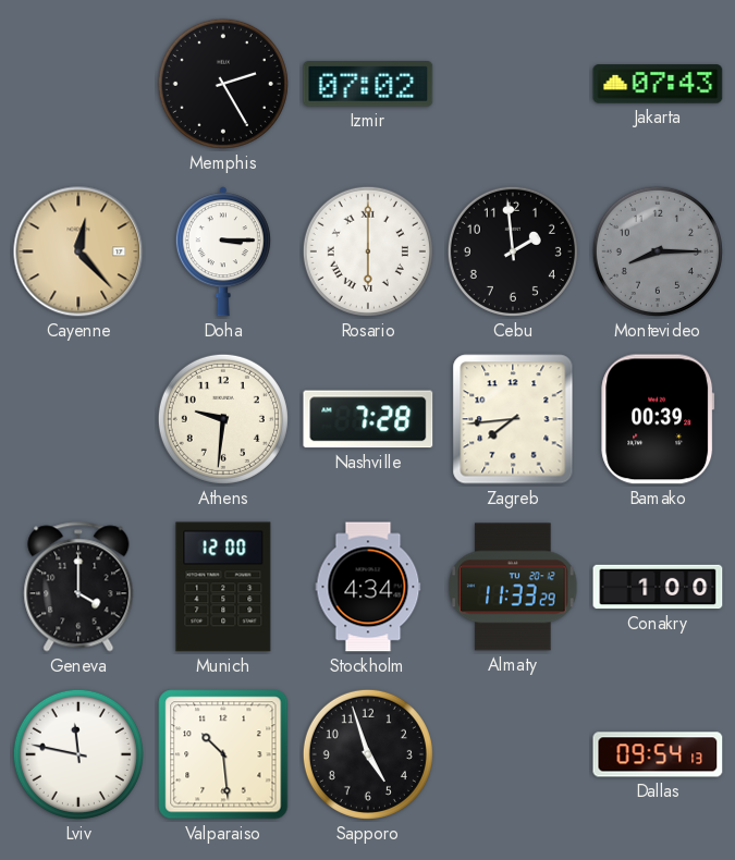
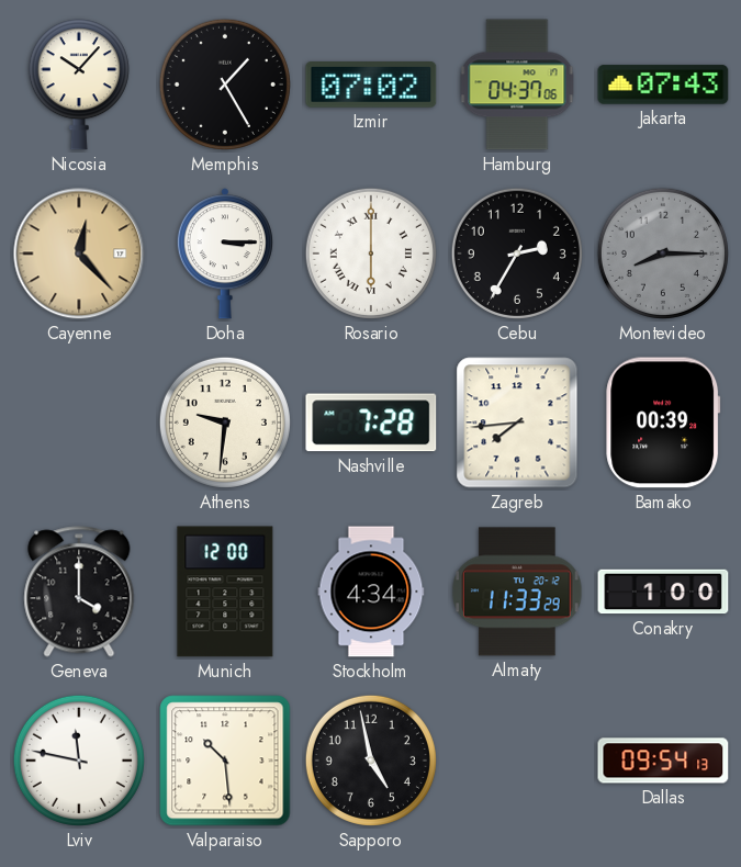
Nicosia: none -> 10:07 (79, 85)
Memphis: 2:25 -> 1:25 (225, 85)
Hamburg: none -> 04:37 (517, 85)
Cebu: 1:59 -> 2:35 (517, 254)
Sapporo: 4:57 -> 4:58 (371, 761)
